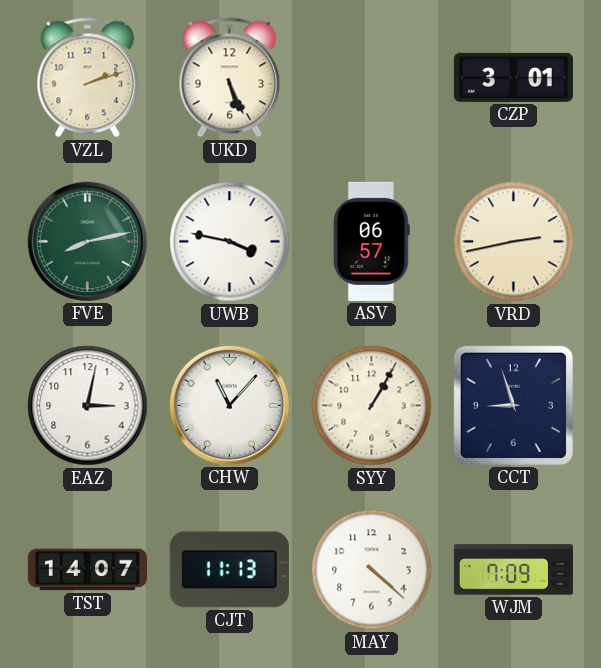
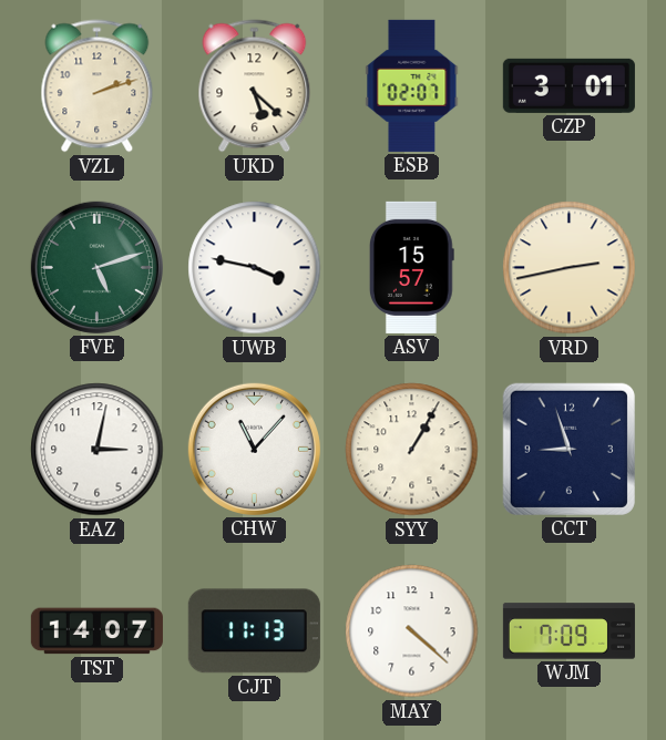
UKD: 5:26 -> 5:22 (255, 86)
ESB: none -> 02:07 (412, 85)
FVE: 8:13 -> 5:12 (96, 267)
ASV: 06:57 -> 15:57 (412, 267)
